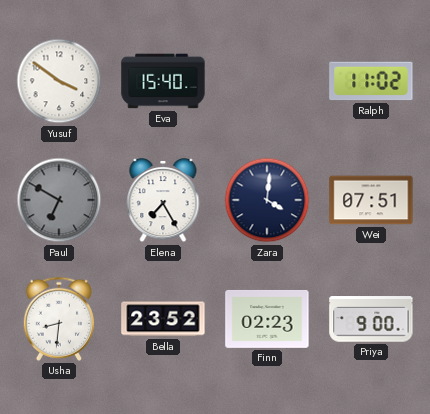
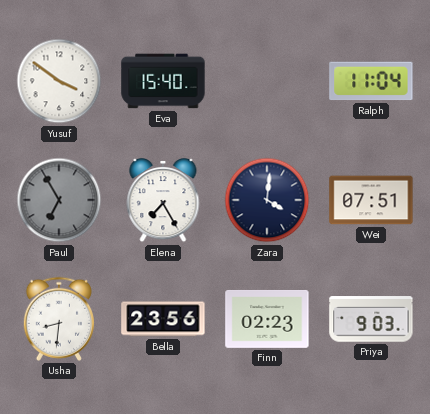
Ralph: 11:02 -> 11:04 (371, 81)
Paul: 6:50 -> 6:55 (59, 200)
Bella: 23:52 -> 23:56 (163, 319)
Priya: 9:00 -> 9:03 (371, 319)
